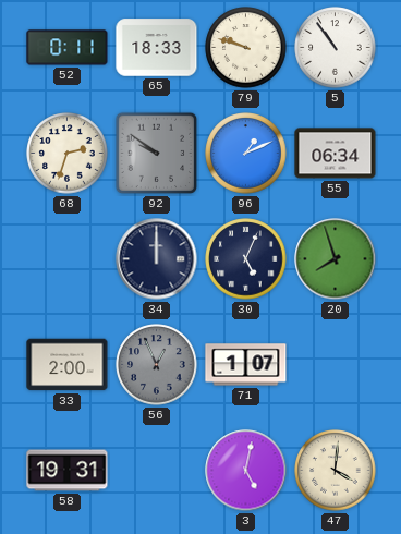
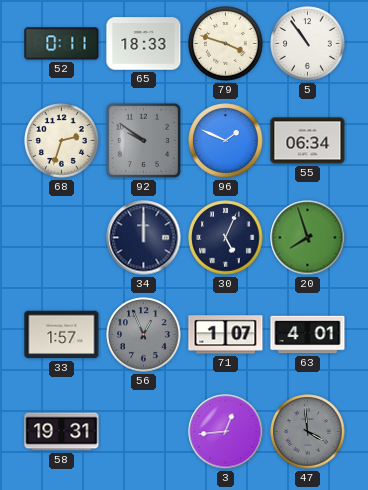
79: 9:48 -> 3:48 (226, 44)
96: 1:11 -> 1:49 (226, 141)
33: 2:00 -> 1:57 (62, 335)
63: none -> 4:01 (308, 335)
3: 5:02 -> 12:44 (226, 432)
47: 4:01 -> 3:59 (308, 432)
47 dial: cream -> grey (308, 432)
